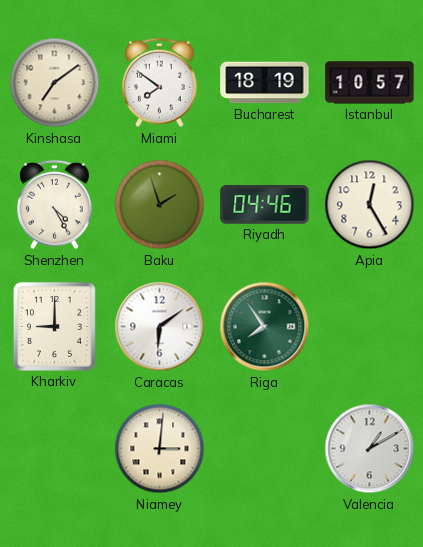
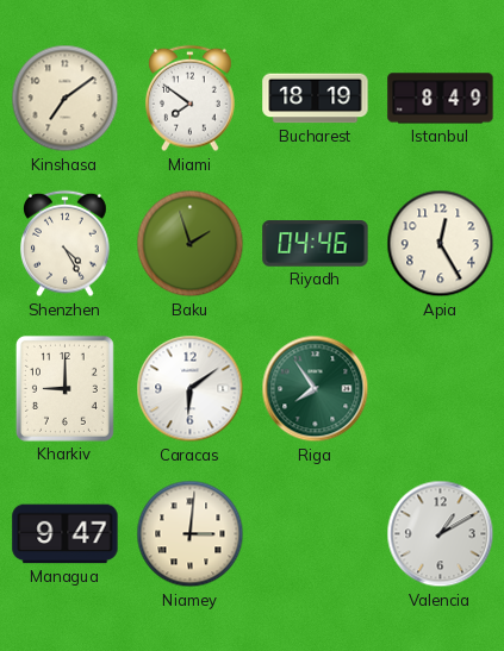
Istanbul: 10:57 -> 8:49 (441, 99)
Managua: none -> 9:47 (66, 534)
